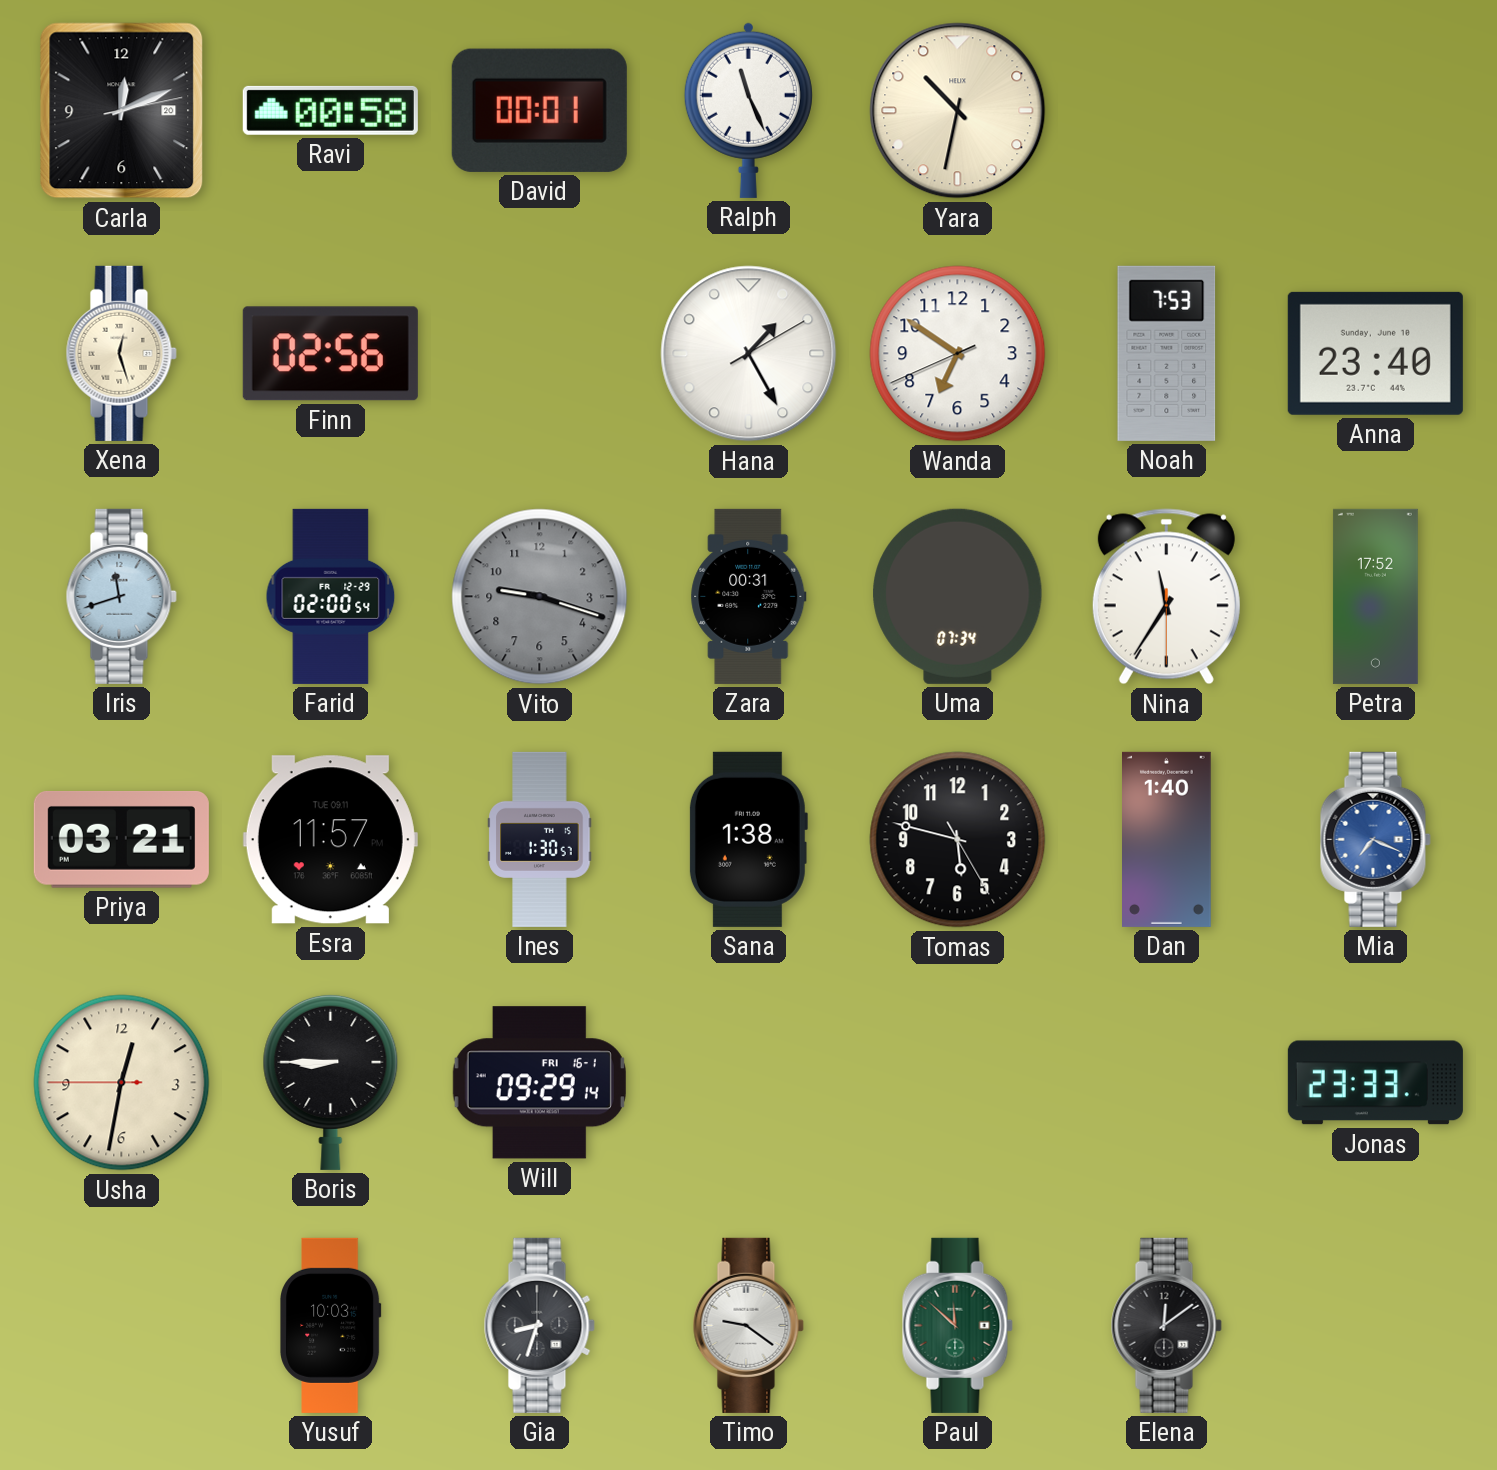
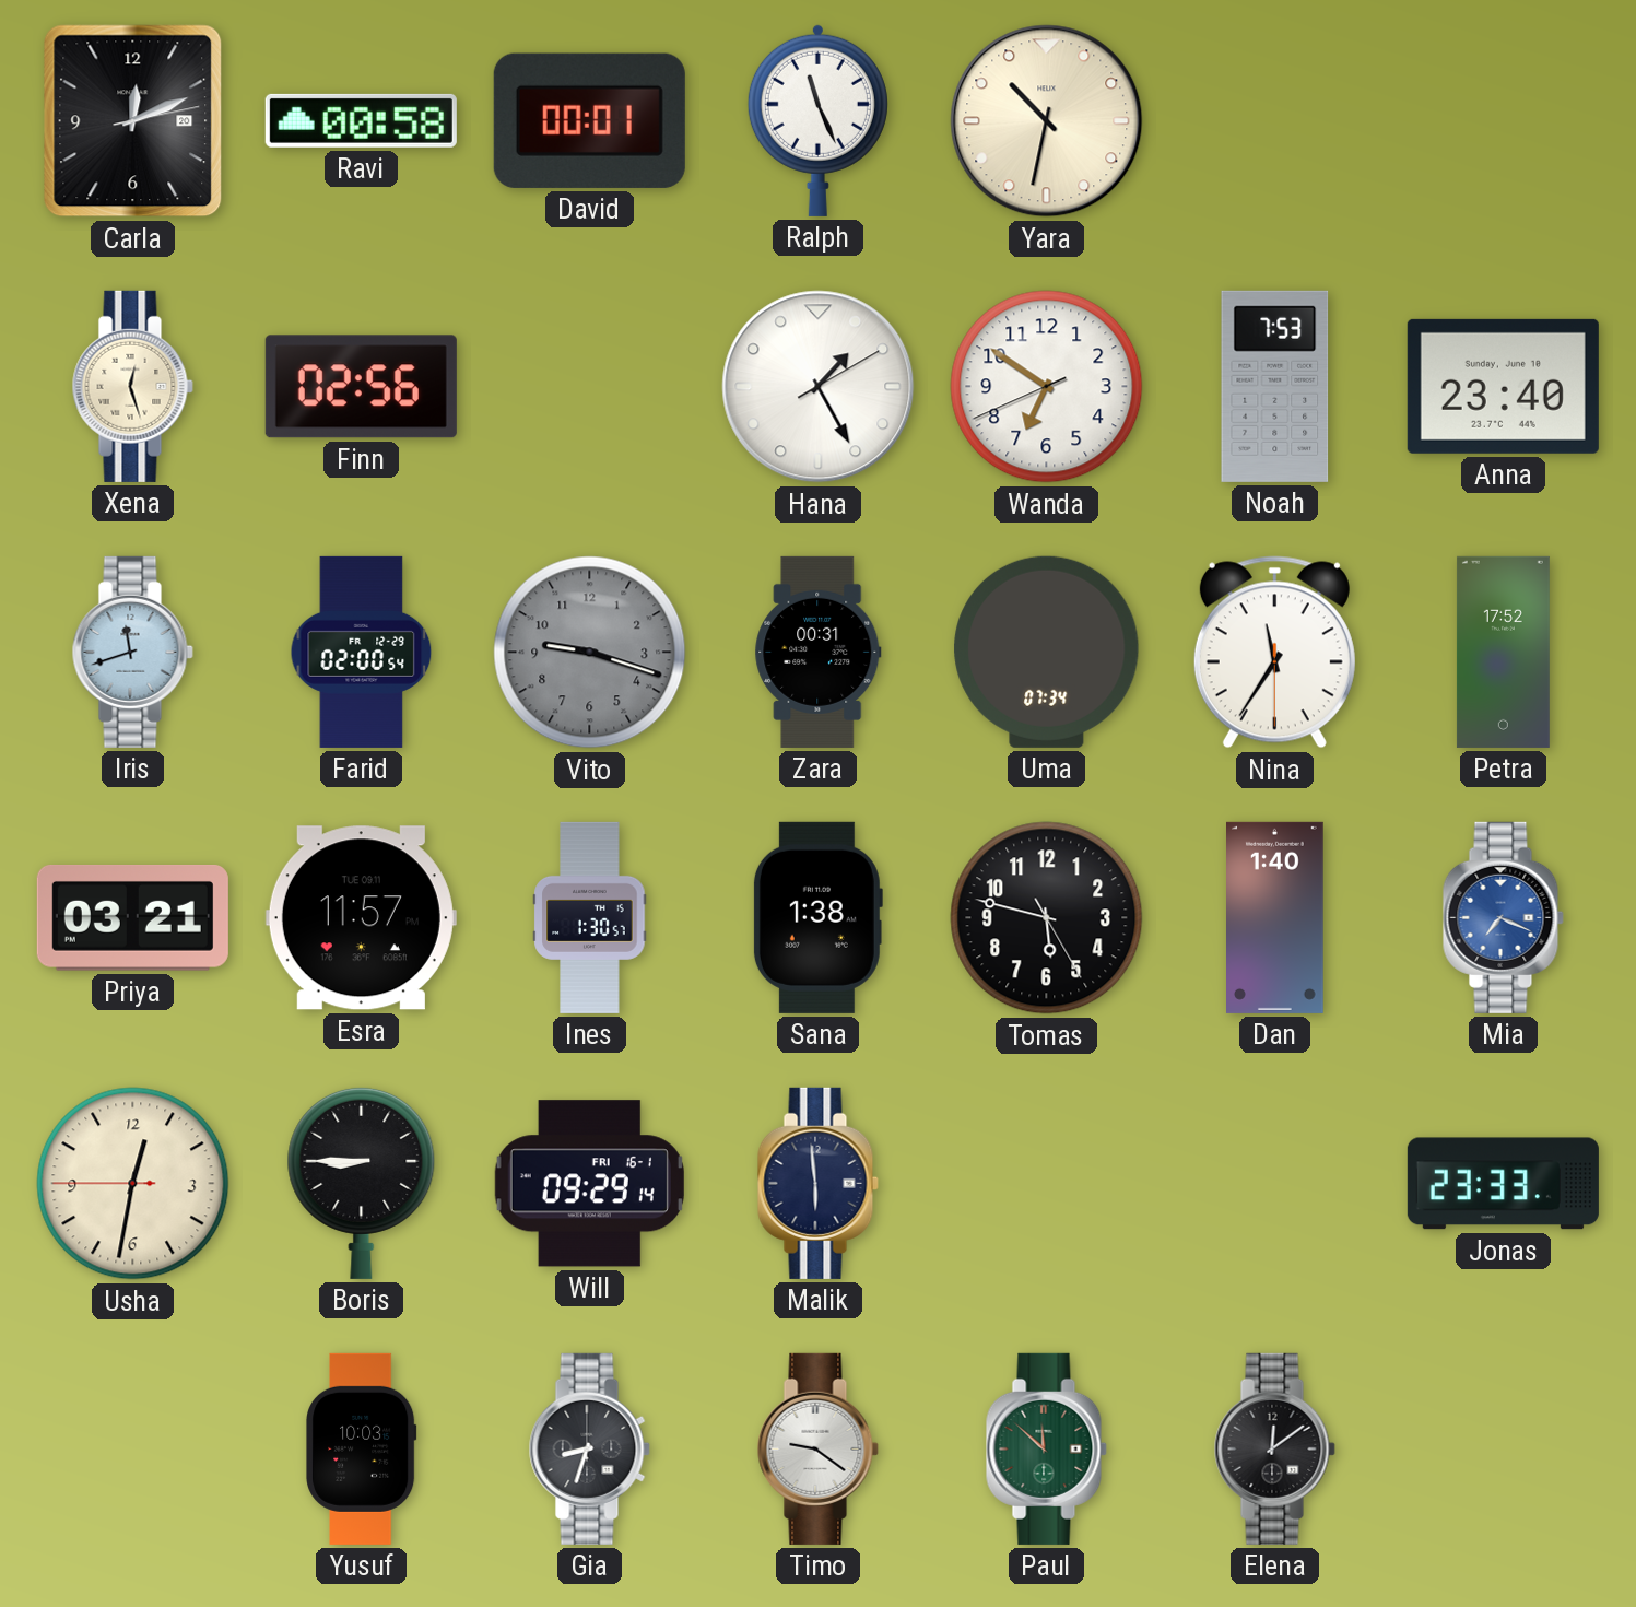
Malik: none -> 5:59 (817, 1183)
